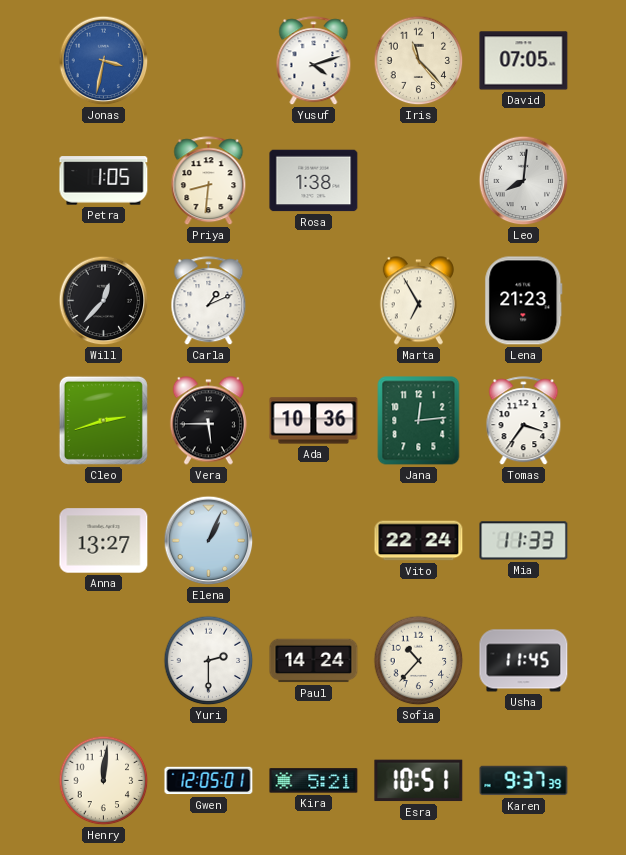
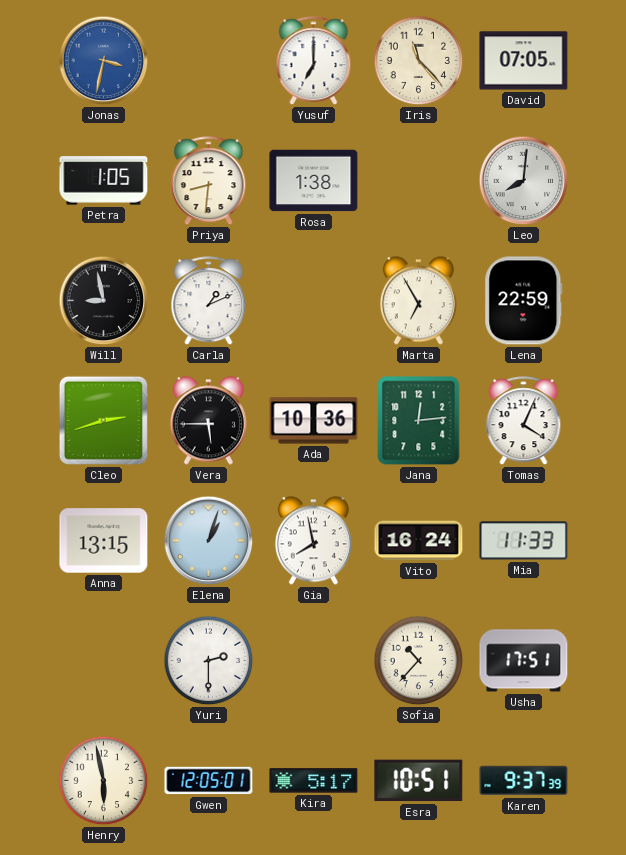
Yusuf: 4:12 -> 7:00 (314, 61)
Will: 12:37 -> 8:58 (104, 301)
Lena: 21:23 -> 22:59 (524, 301)
Tomas: 3:36 -> 4:04 (524, 421)
Anna: 13:27 -> 13:15 (104, 541)
Elena: 1:04 -> 1:03 (209, 541)
Gia: none -> 7:58 (313, 541)
Vito: 22:24 -> 16:24 (419, 541)
Paul: 14:24 -> none (314, 661)
Usha: 11:45 -> 17:51 (524, 661)
Henry: 12:01 -> 5:58 (104, 781)
Kira: 5:21 -> 5:17 (314, 781)
